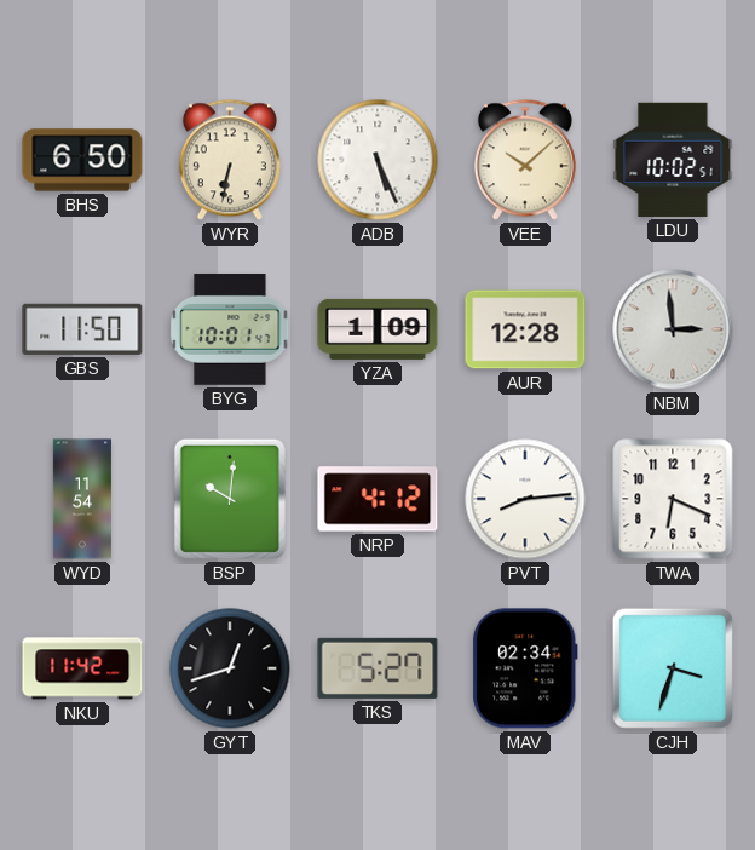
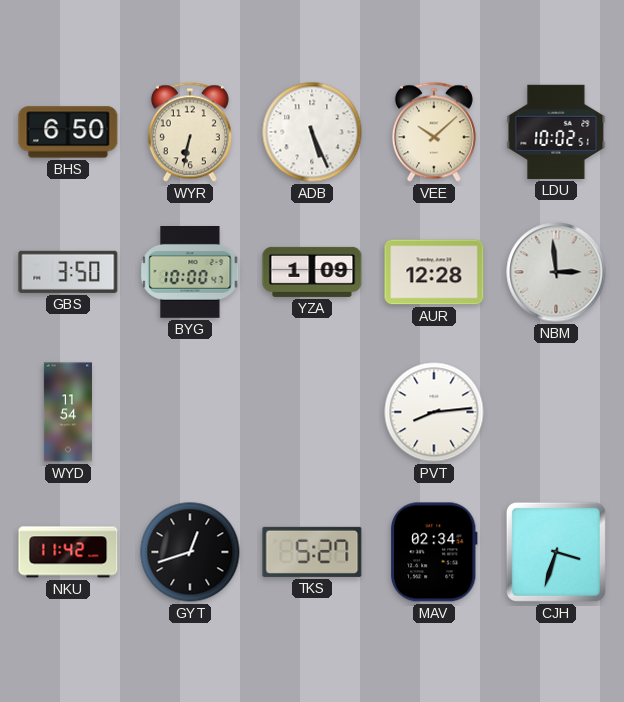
GBS: 11:50 -> 3:50 (68, 272)
BYG: 10:01 -> 10:00 (190, 273)
BSP: 10:01 -> none (230, 499)
NRP: 4:12 -> none (377, 499)
TWA: 6:19 -> none (673, 499)
